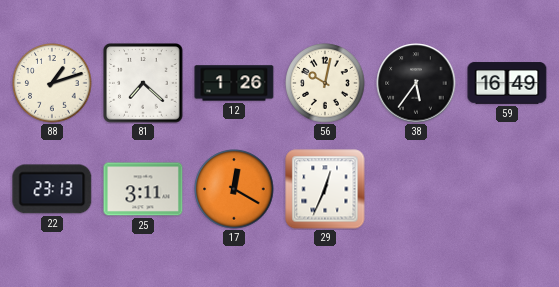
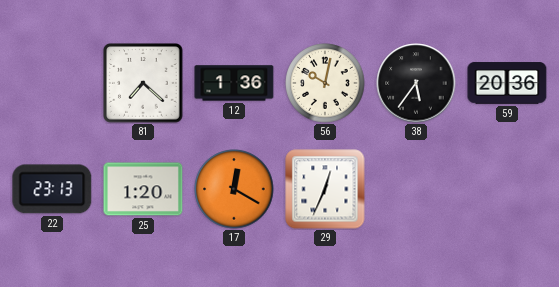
88: 1:12 -> none (52, 83)
12: 1:26 -> 1:36 (234, 83)
59: 16:49 -> 20:36 (507, 83)
25: 3:11 -> 1:20 (143, 189)
